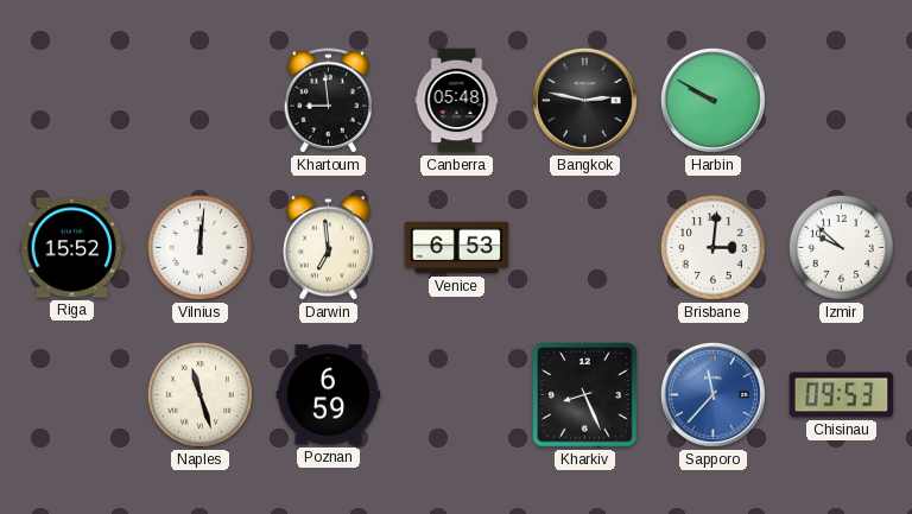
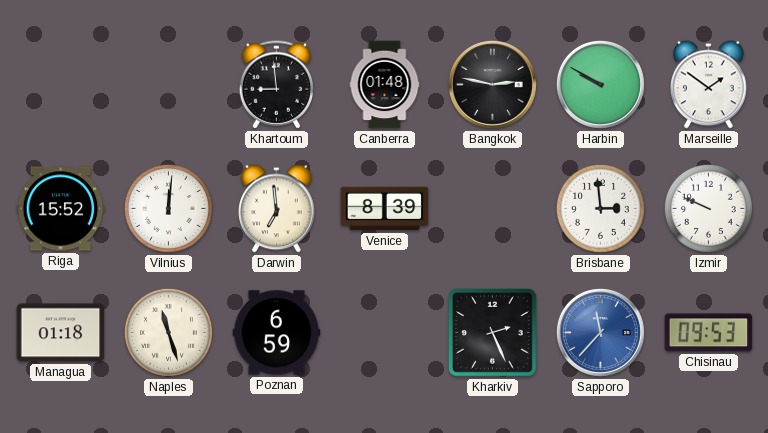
Canberra: 05:48 -> 01:48 (385, 85)
Marseille: none -> 1:51 (709, 85)
Venice: 6:53 -> 8:39 (385, 209)
Brisbane: 3:01 -> 2:59 (600, 208)
Izmir: 9:52 -> 9:49 (708, 208)
Managua: none -> 01:18 (61, 333)
Kharkiv: 8:26 -> 2:26 (493, 333)
